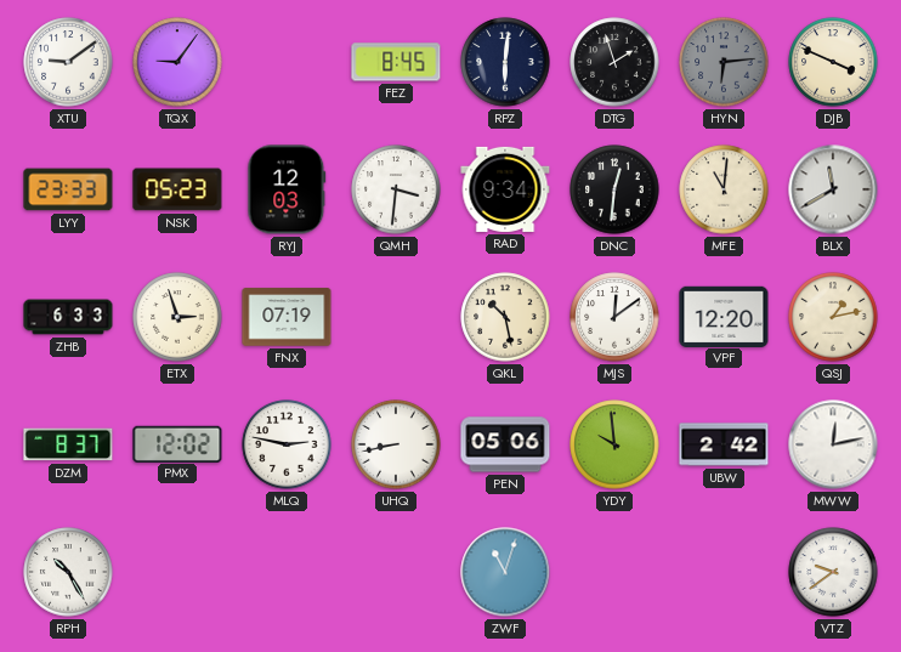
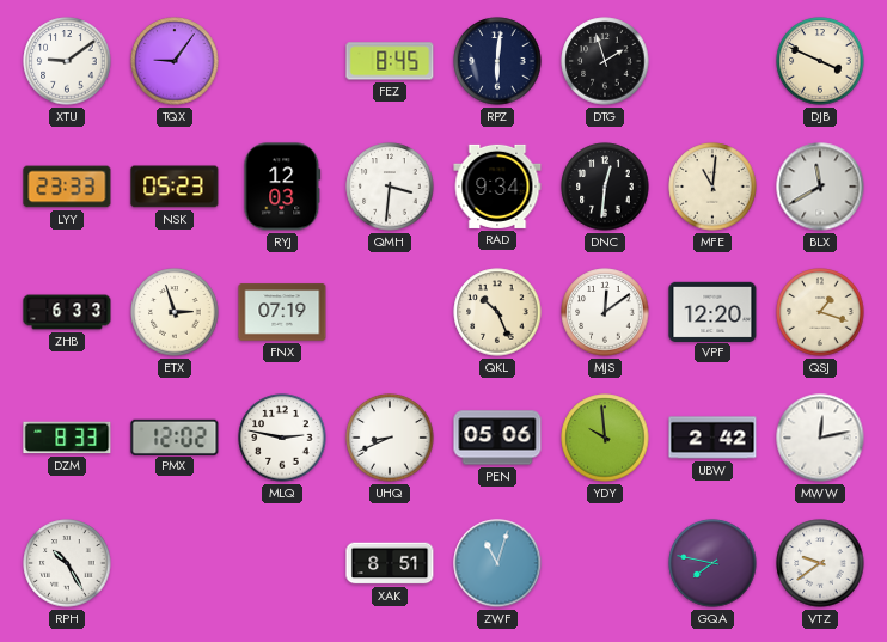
HYN: 6:14 -> none (724, 62)
QKL: 10:28 -> 10:26 (497, 312)
QSJ: 1:13 -> 1:18 (820, 312)
DZM: 8:37 -> 8:33 (67, 438)
UHQ: 8:43 -> 8:41 (390, 438)
XAK: none -> 8:51 (390, 563)
GQA: none -> 7:47 (712, 563)
